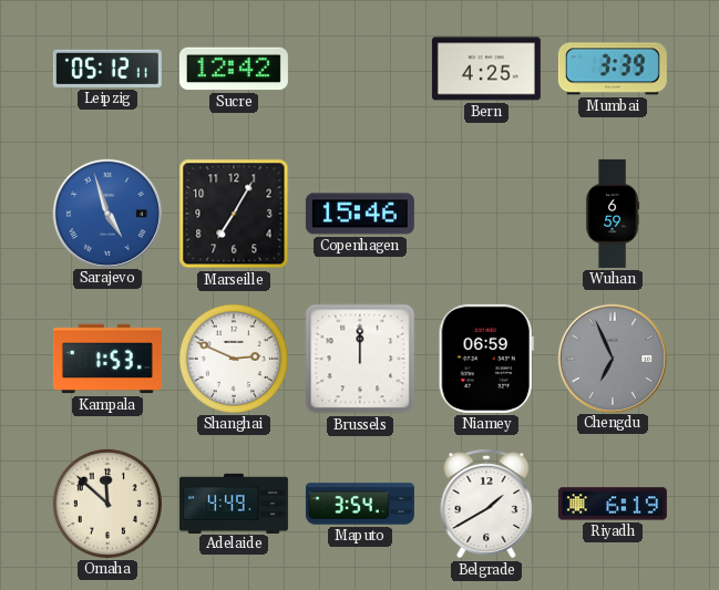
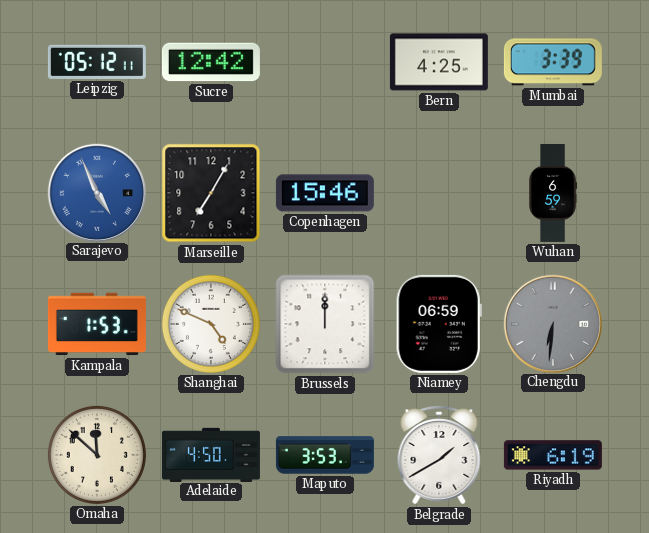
Sarajevo: 4:57 -> 4:56 (96, 192)
Shanghai: 2:49 -> 4:49 (211, 324)
Chengdu: 6:56 -> 6:31 (552, 323)
Adelaide: 4:49 -> 4:50 (211, 454)
Maputo: 3:54 -> 3:53 (325, 455)
